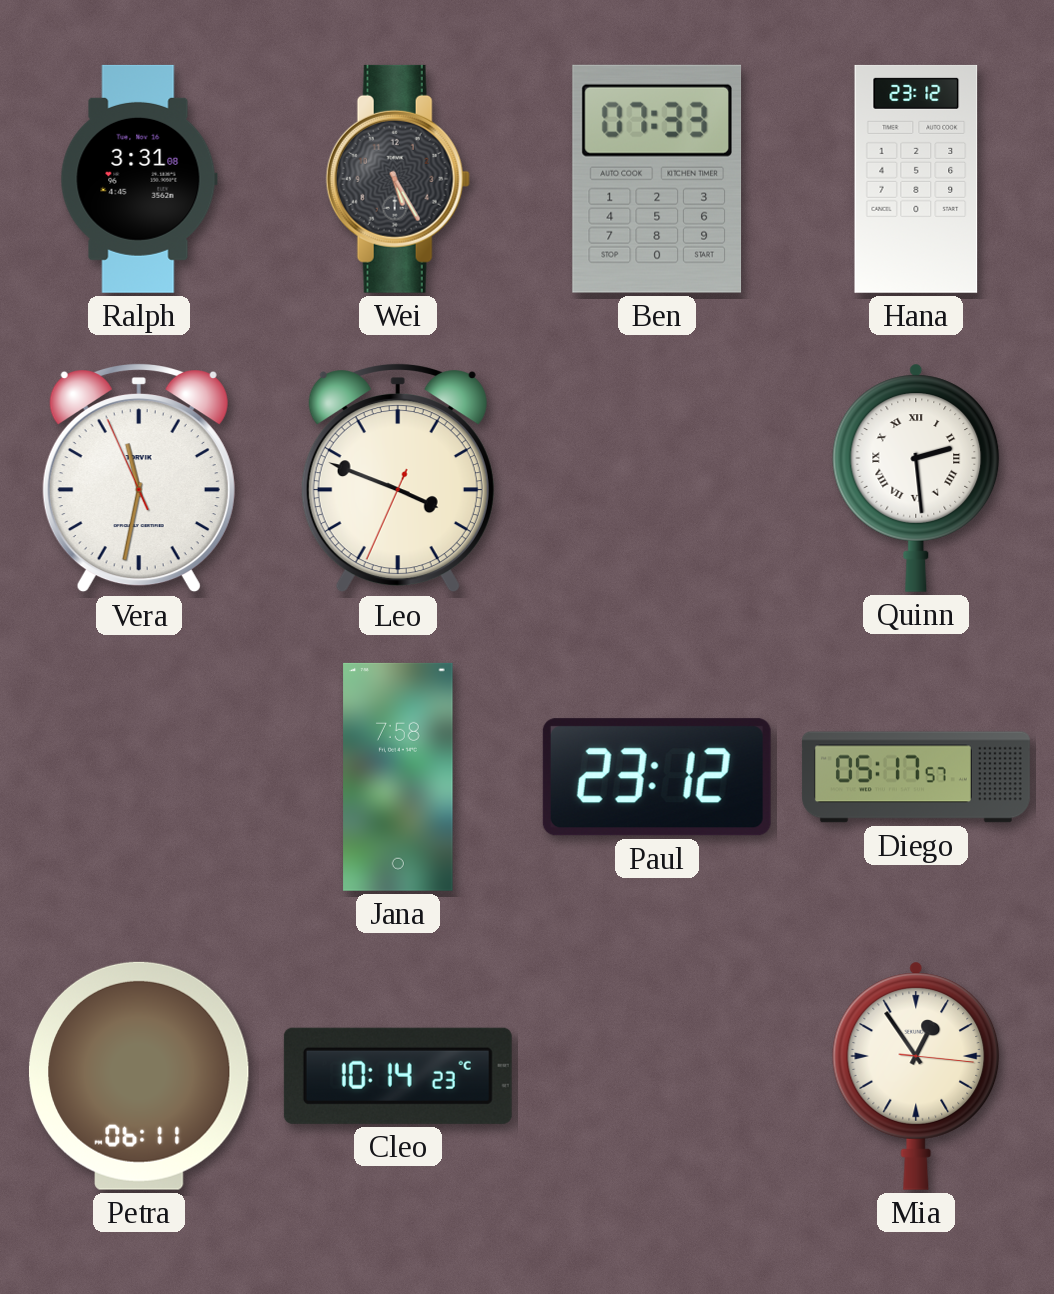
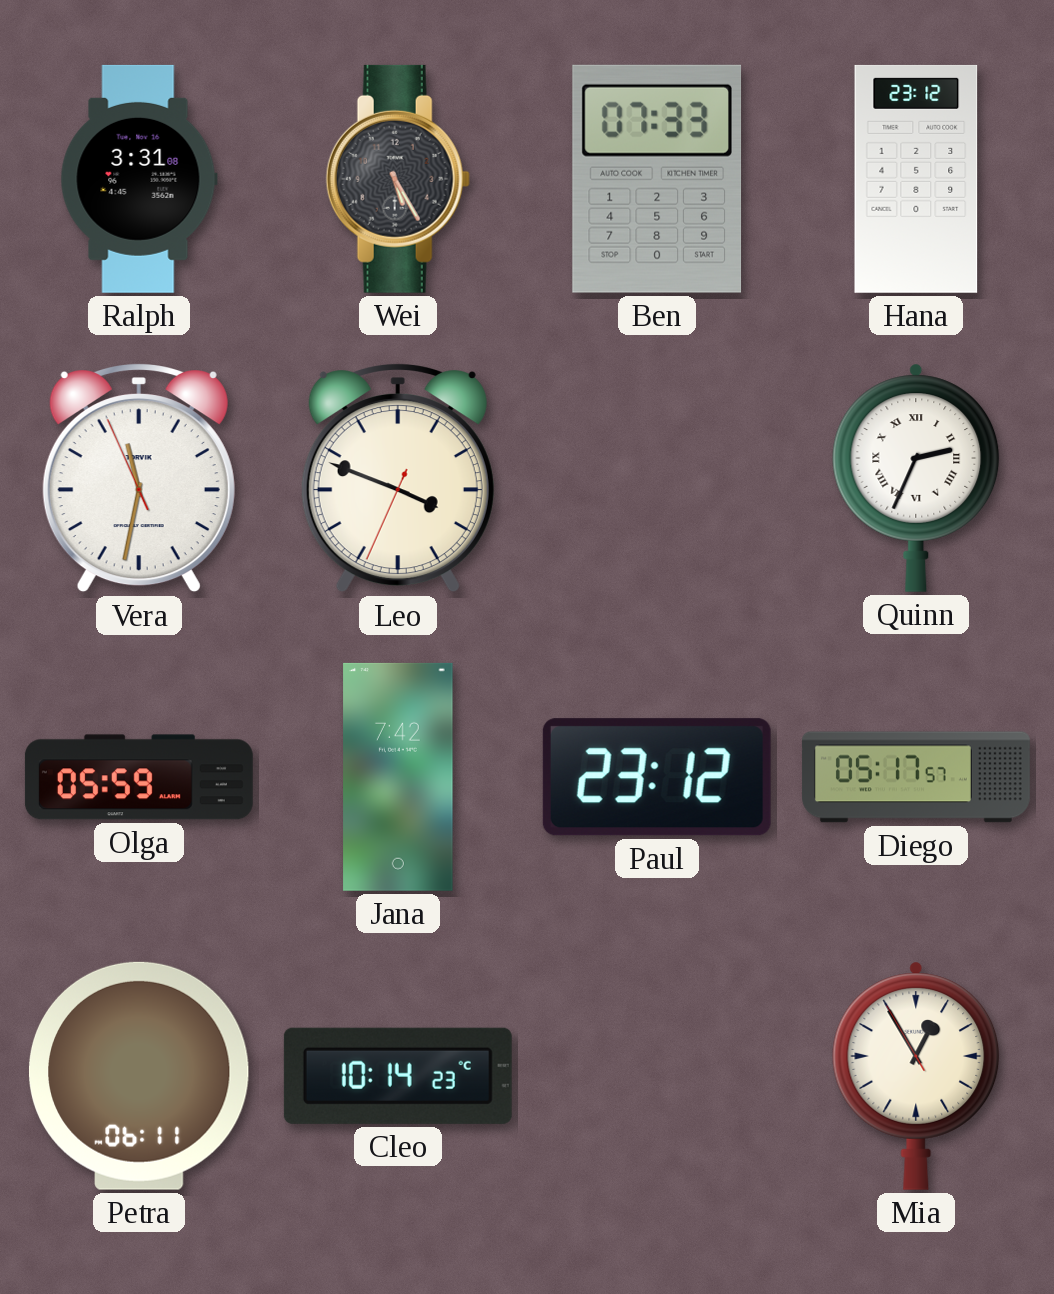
Quinn: 2:29 -> 2:34 (916, 478)
Olga: none -> 05:59 (139, 777)
Jana: 7:58 -> 7:42 (398, 777)
Mia: 12:54:16 -> 12:54:55 (916, 1076)
